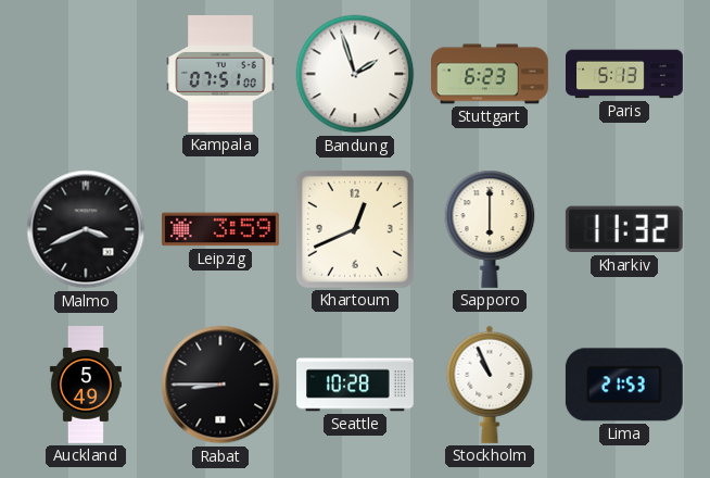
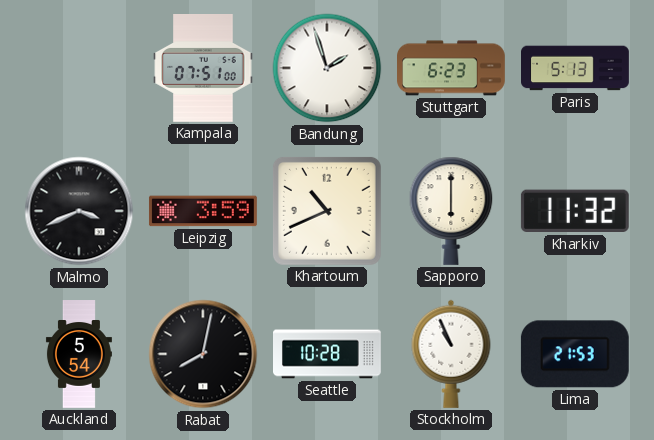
Khartoum: 12:41 -> 10:41 (327, 211)
Auckland: 5:49 -> 5:54 (79, 354)
Rabat: 8:45 -> 8:02 (203, 354)
